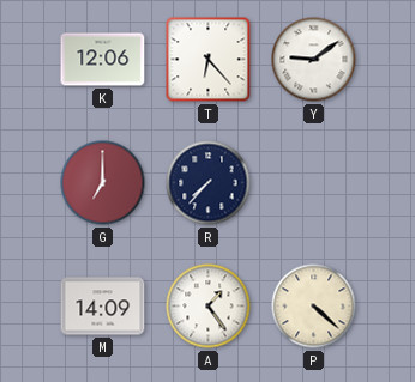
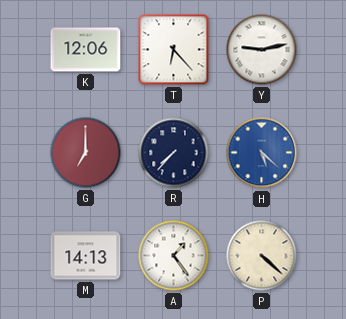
Y: 9:09 -> 9:13 (262, 50)
H: none -> 5:22 (262, 153)
M: 14:09 -> 14:13 (86, 256)
